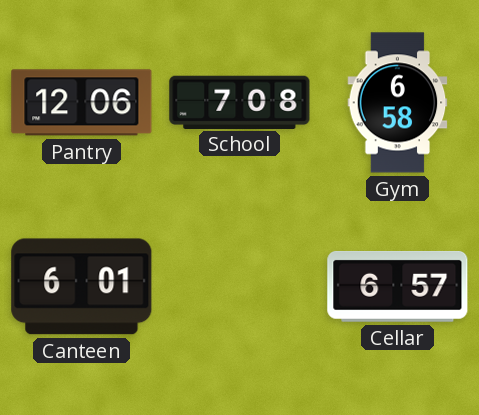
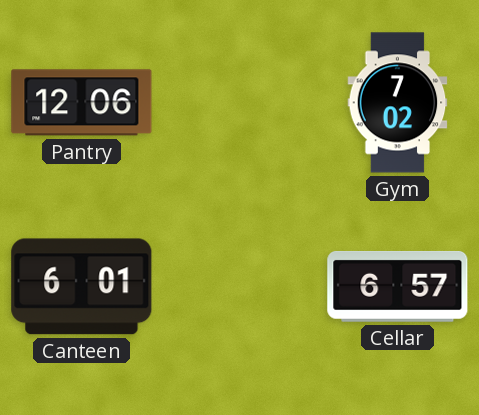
School: 7:08 -> none (240, 102)
Gym: 6:58 -> 7:02 (398, 103)
